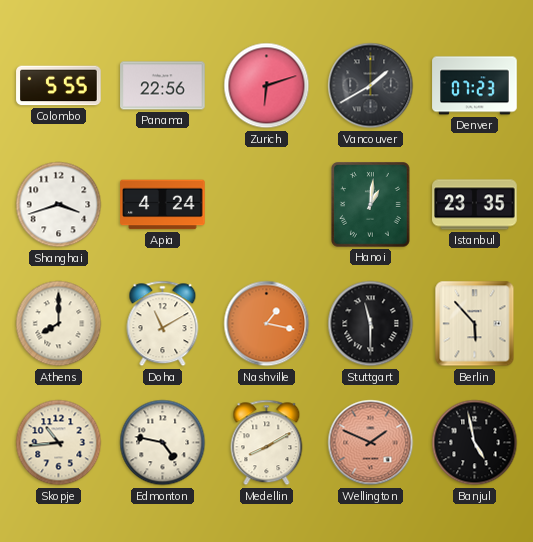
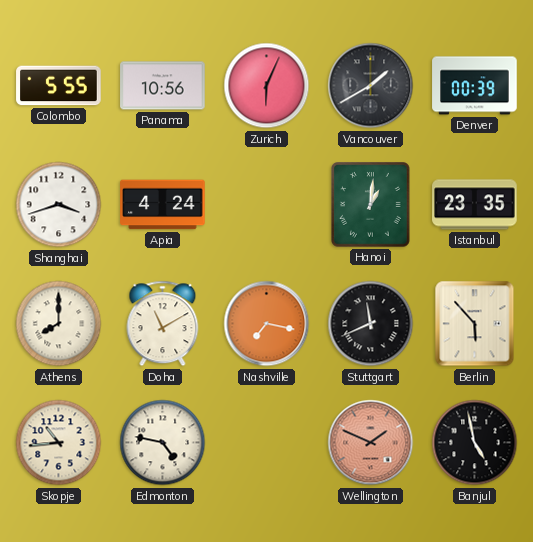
Panama: 22:56 -> 10:56 (163, 86)
Zurich: 6:12 -> 6:04 (267, 86)
Denver: 07:23 -> 00:39 (475, 86)
Nashville: 1:17 -> 7:17 (267, 324)
Stuttgart: 11:30 -> 11:41 (371, 324)
Medellin: 8:10 -> none (267, 443)
